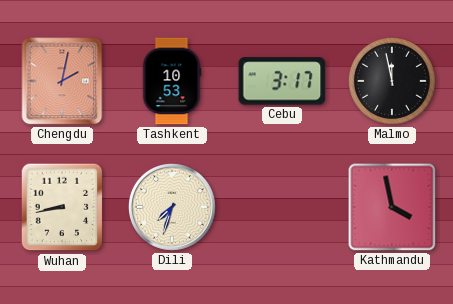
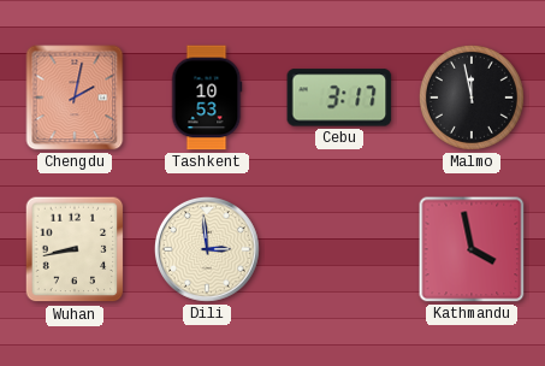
Dili: 7:33 -> 2:59 (207, 249)
